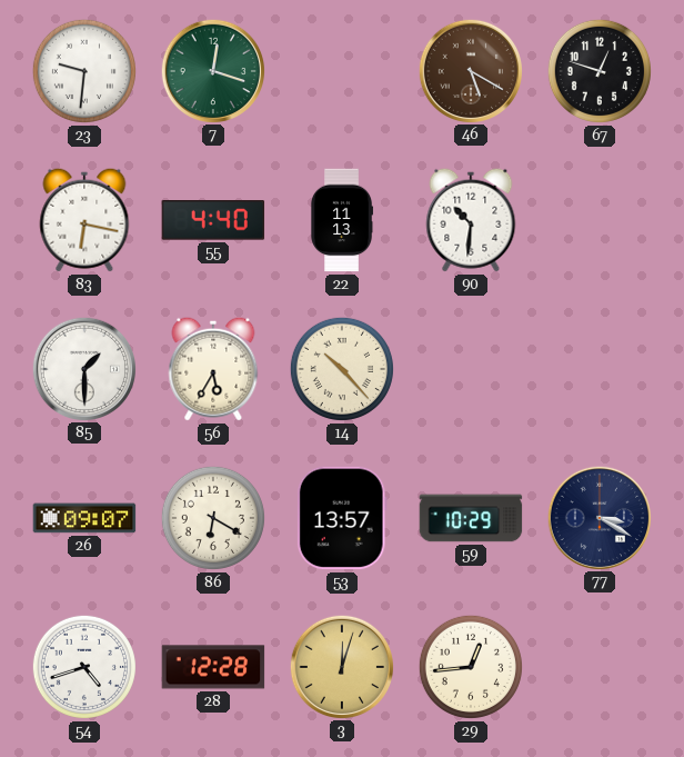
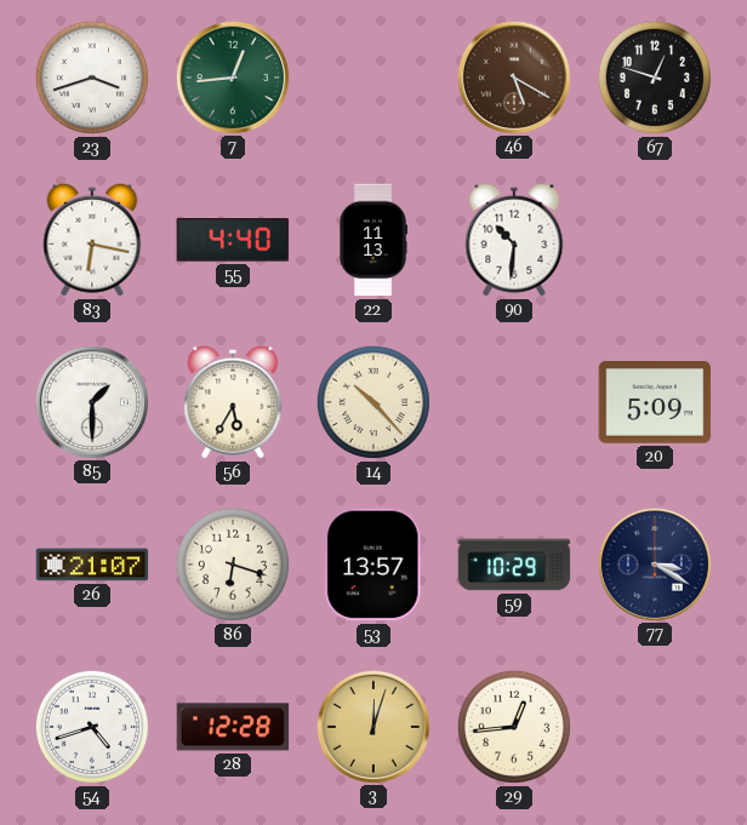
23: 9:31 -> 3:42 (92, 78)
7: 12:18 -> 12:44 (232, 76)
20: none -> 5:09 (655, 402)
26: 09:07 -> 21:07 (92, 565)
86: 6:20 -> 6:18 (233, 565)
